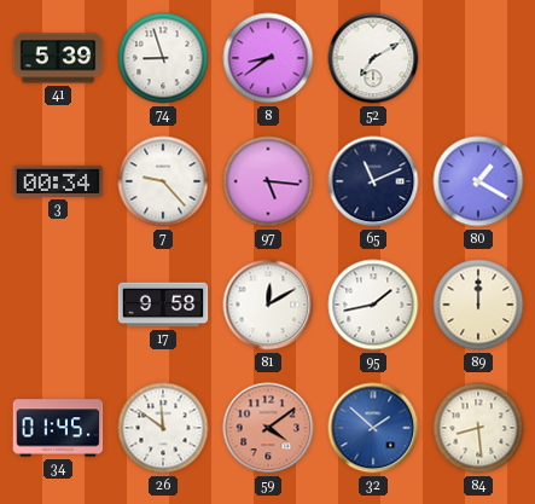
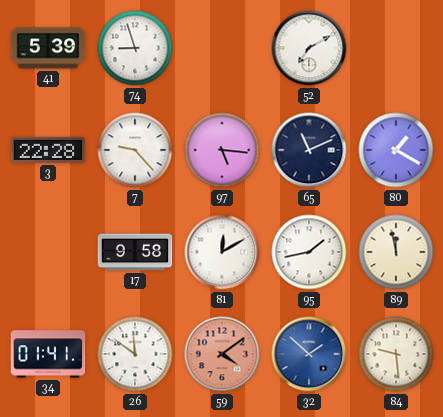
8: 8:39 -> none (268, 58)
3: 00:34 -> 22:28 (48, 150)
89: 12:00 -> 11:58 (396, 252)
34: 01:45 -> 01:41 (48, 354)
84: 8:29 -> 9:29 (396, 354)
